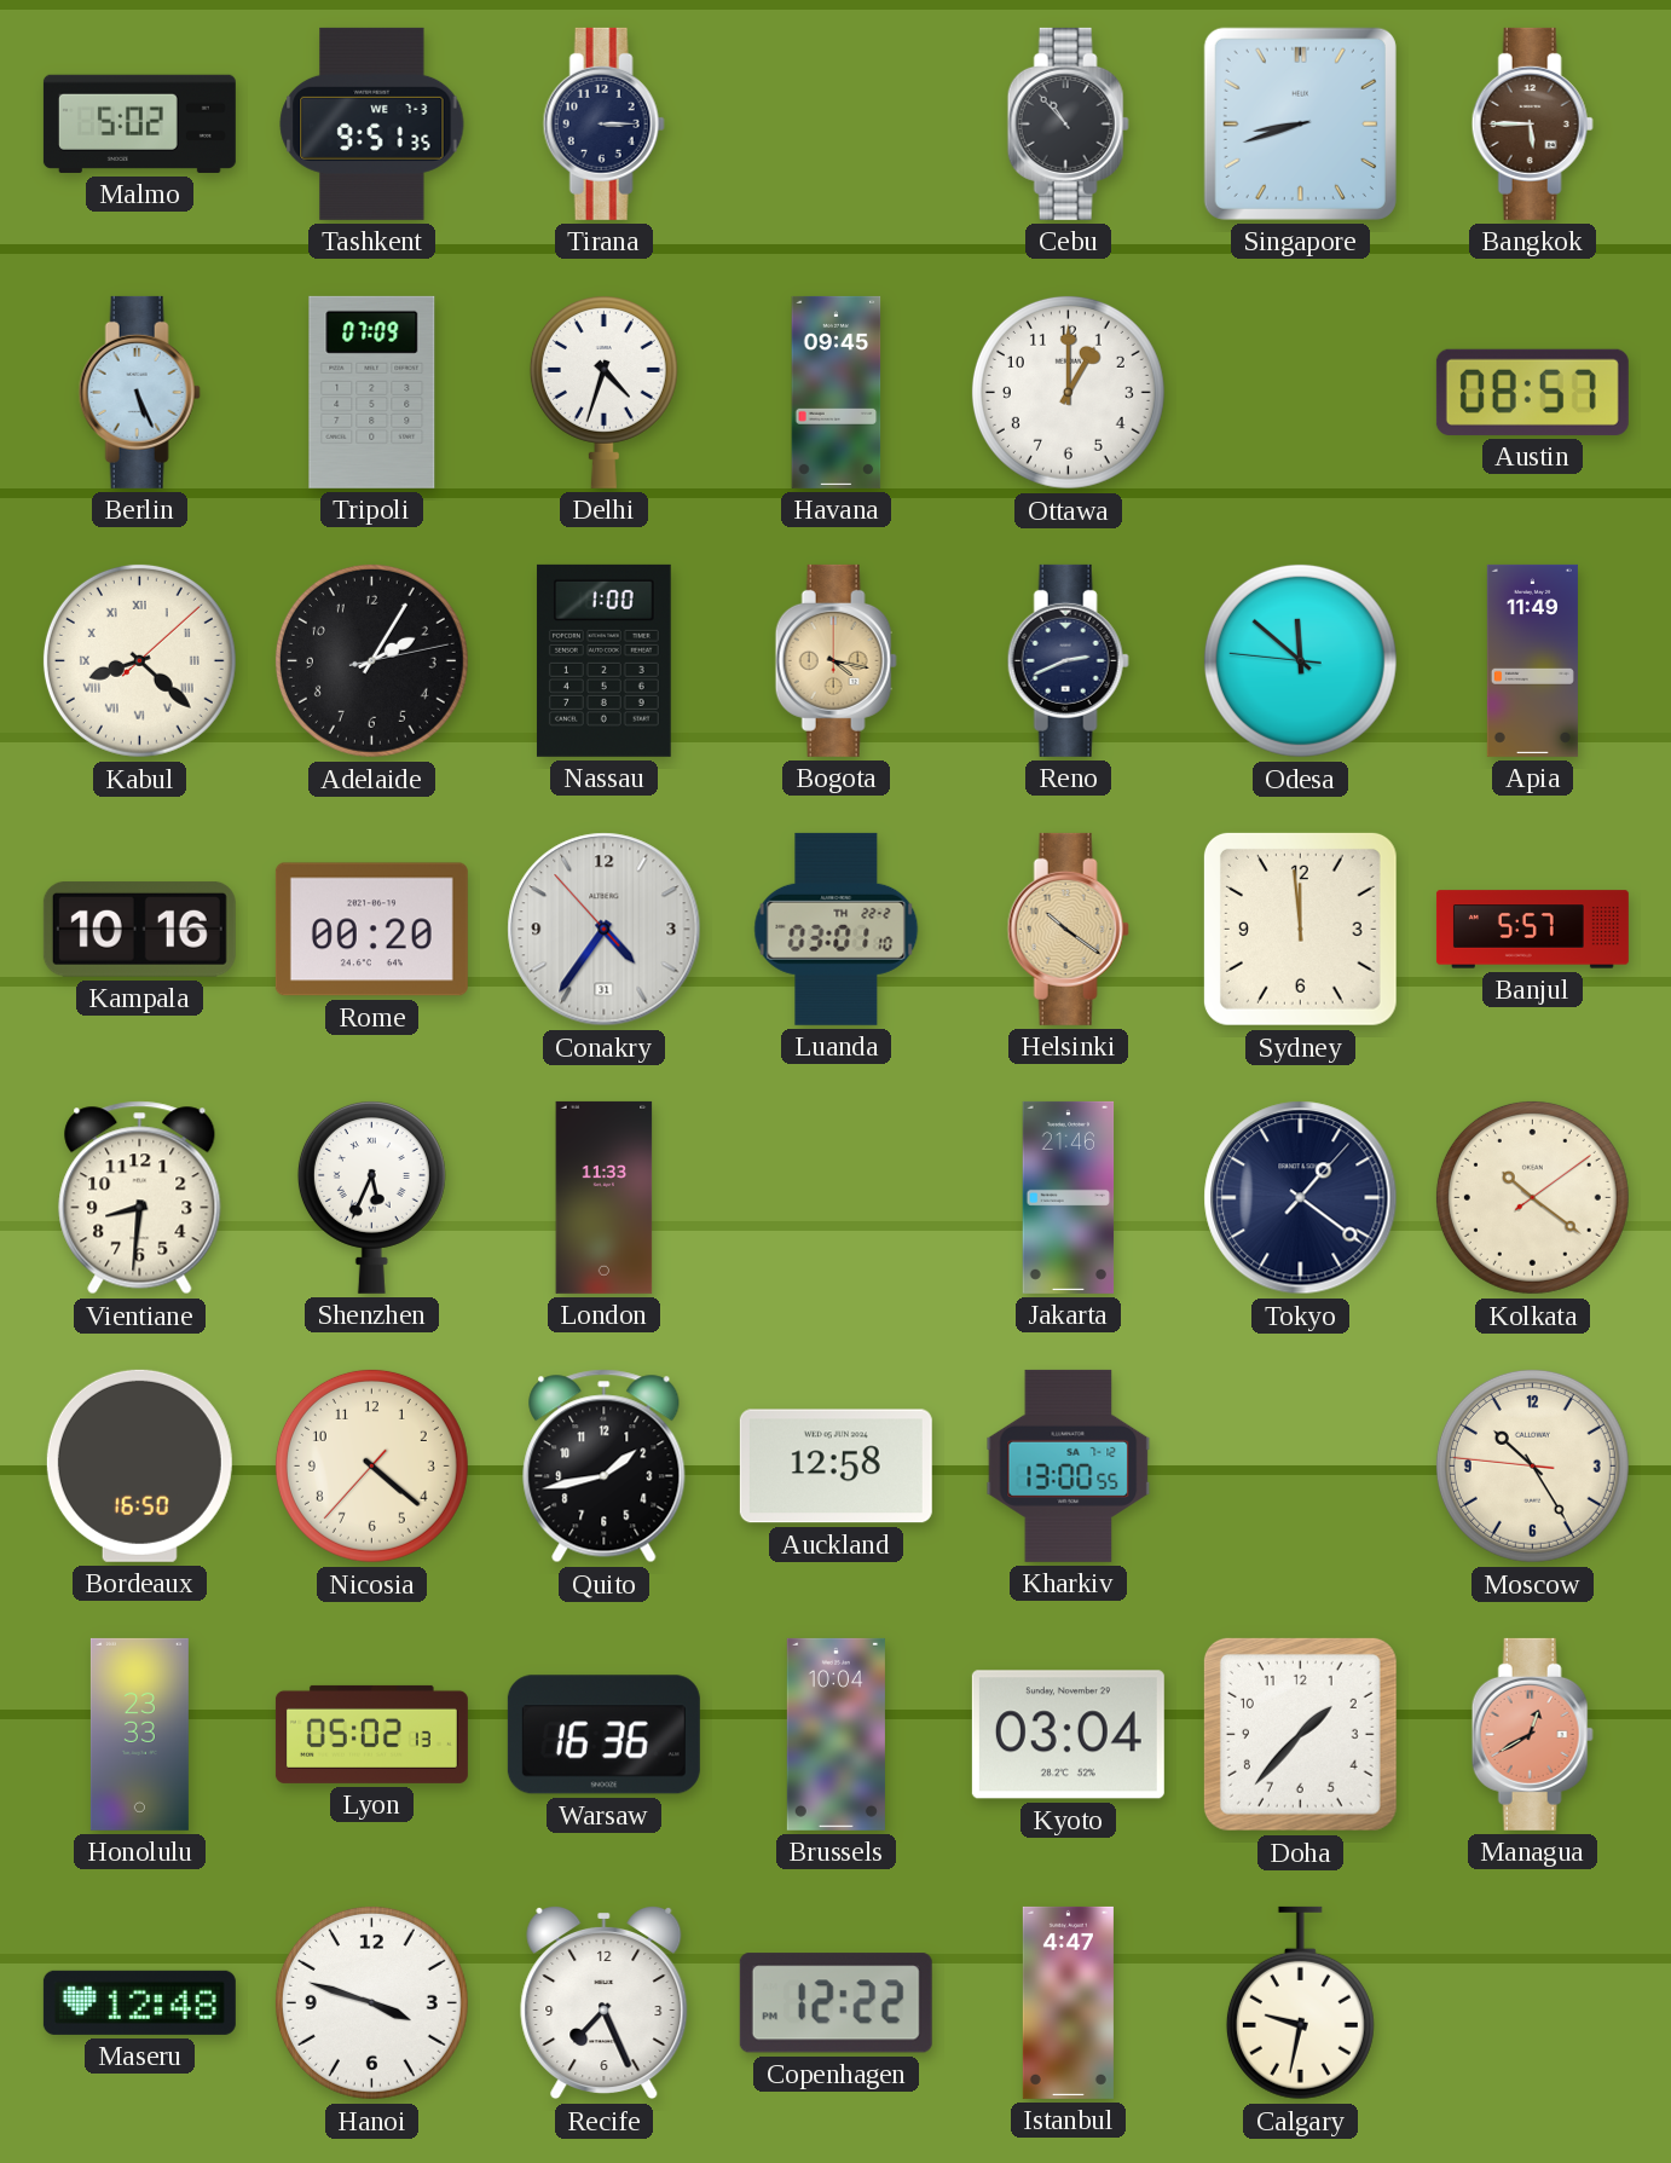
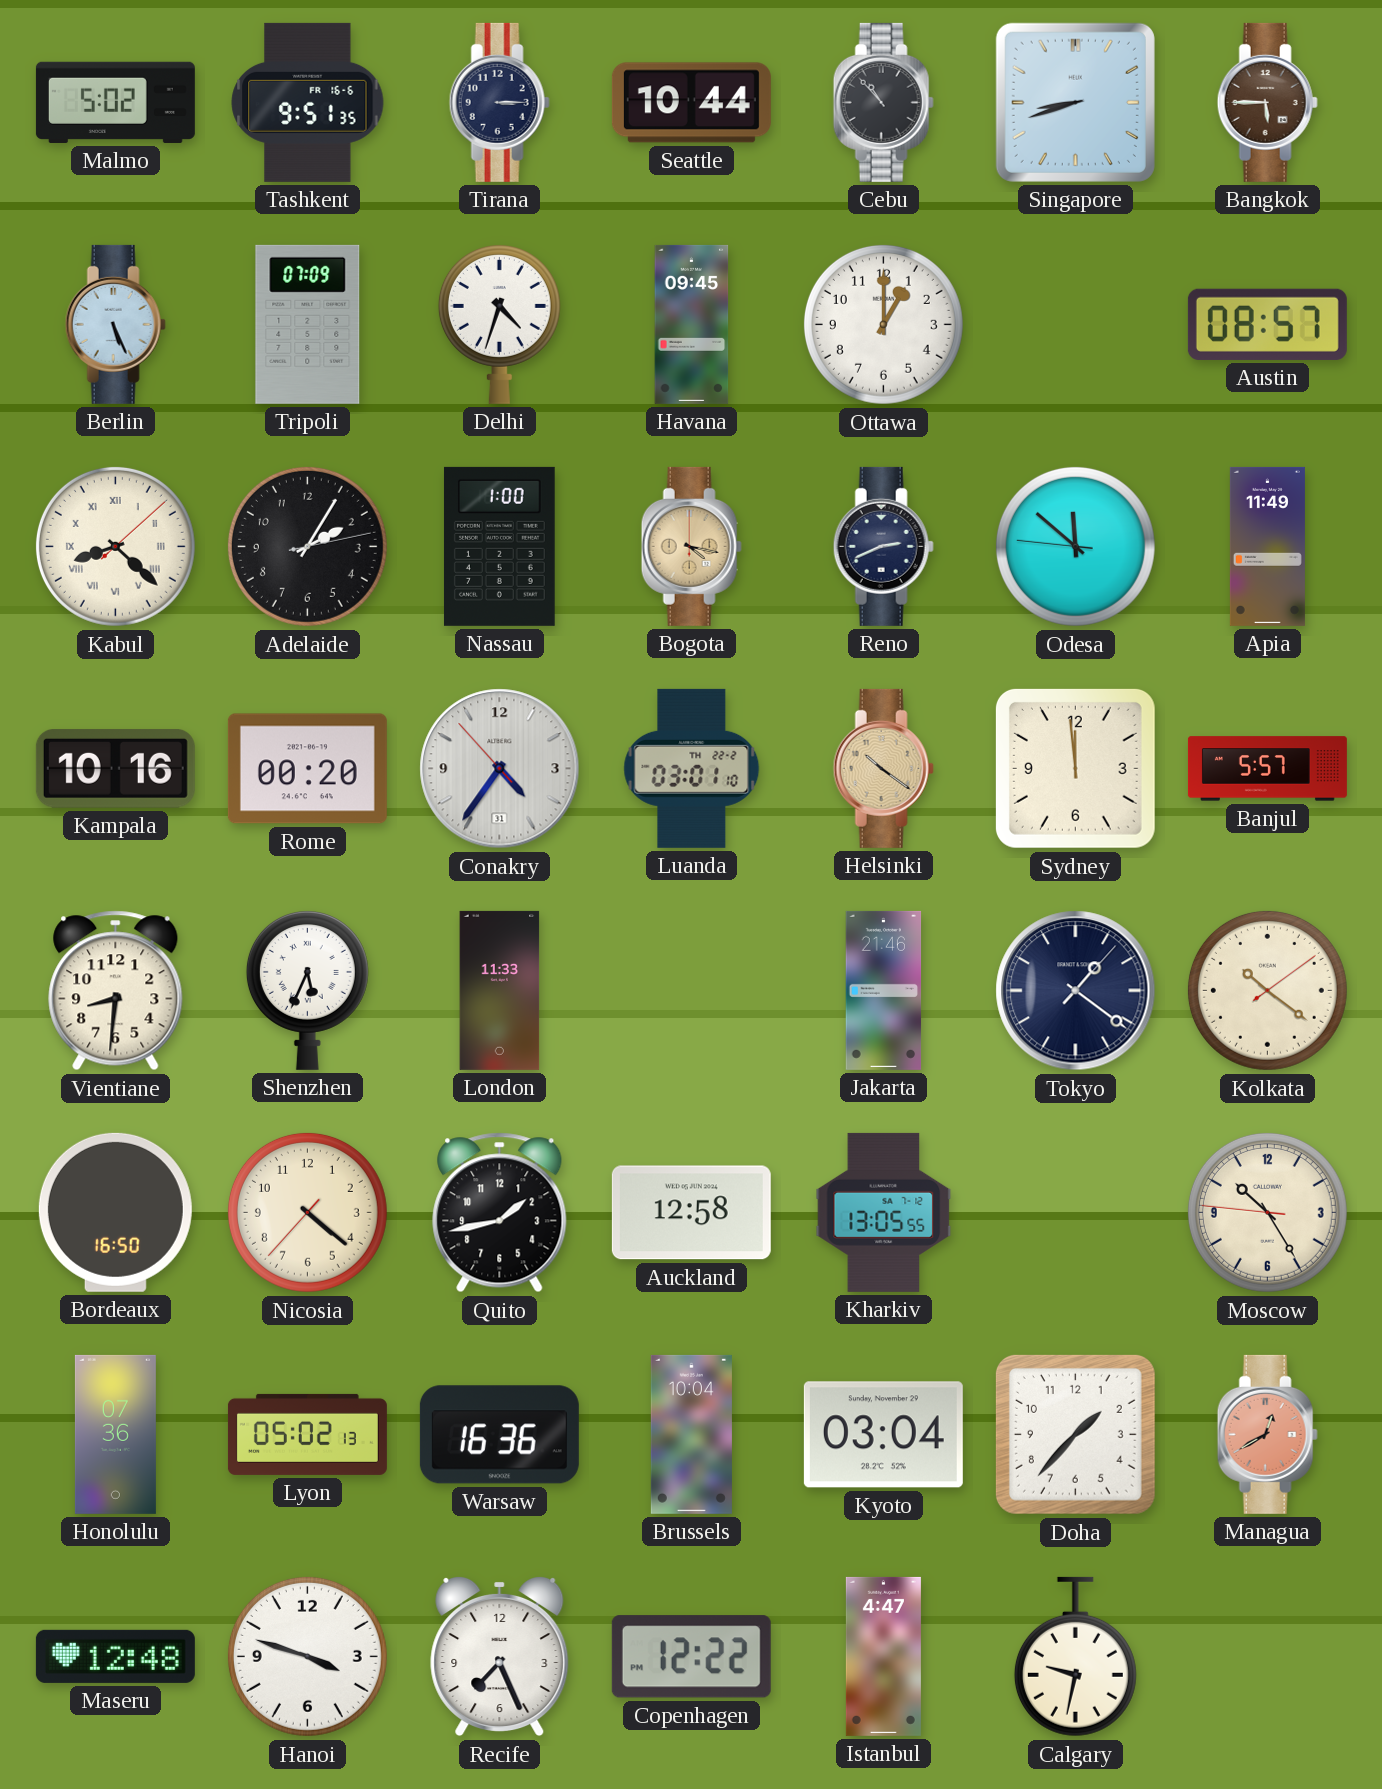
Tashkent date: WE 7-3 -> FR 16-6 (308, 102)
Seattle: none -> 10:44 (691, 103)
Kharkiv: 13:00 -> 13:05 (884, 1212)
Honolulu: 23:33 -> 07:36 (115, 1434)
